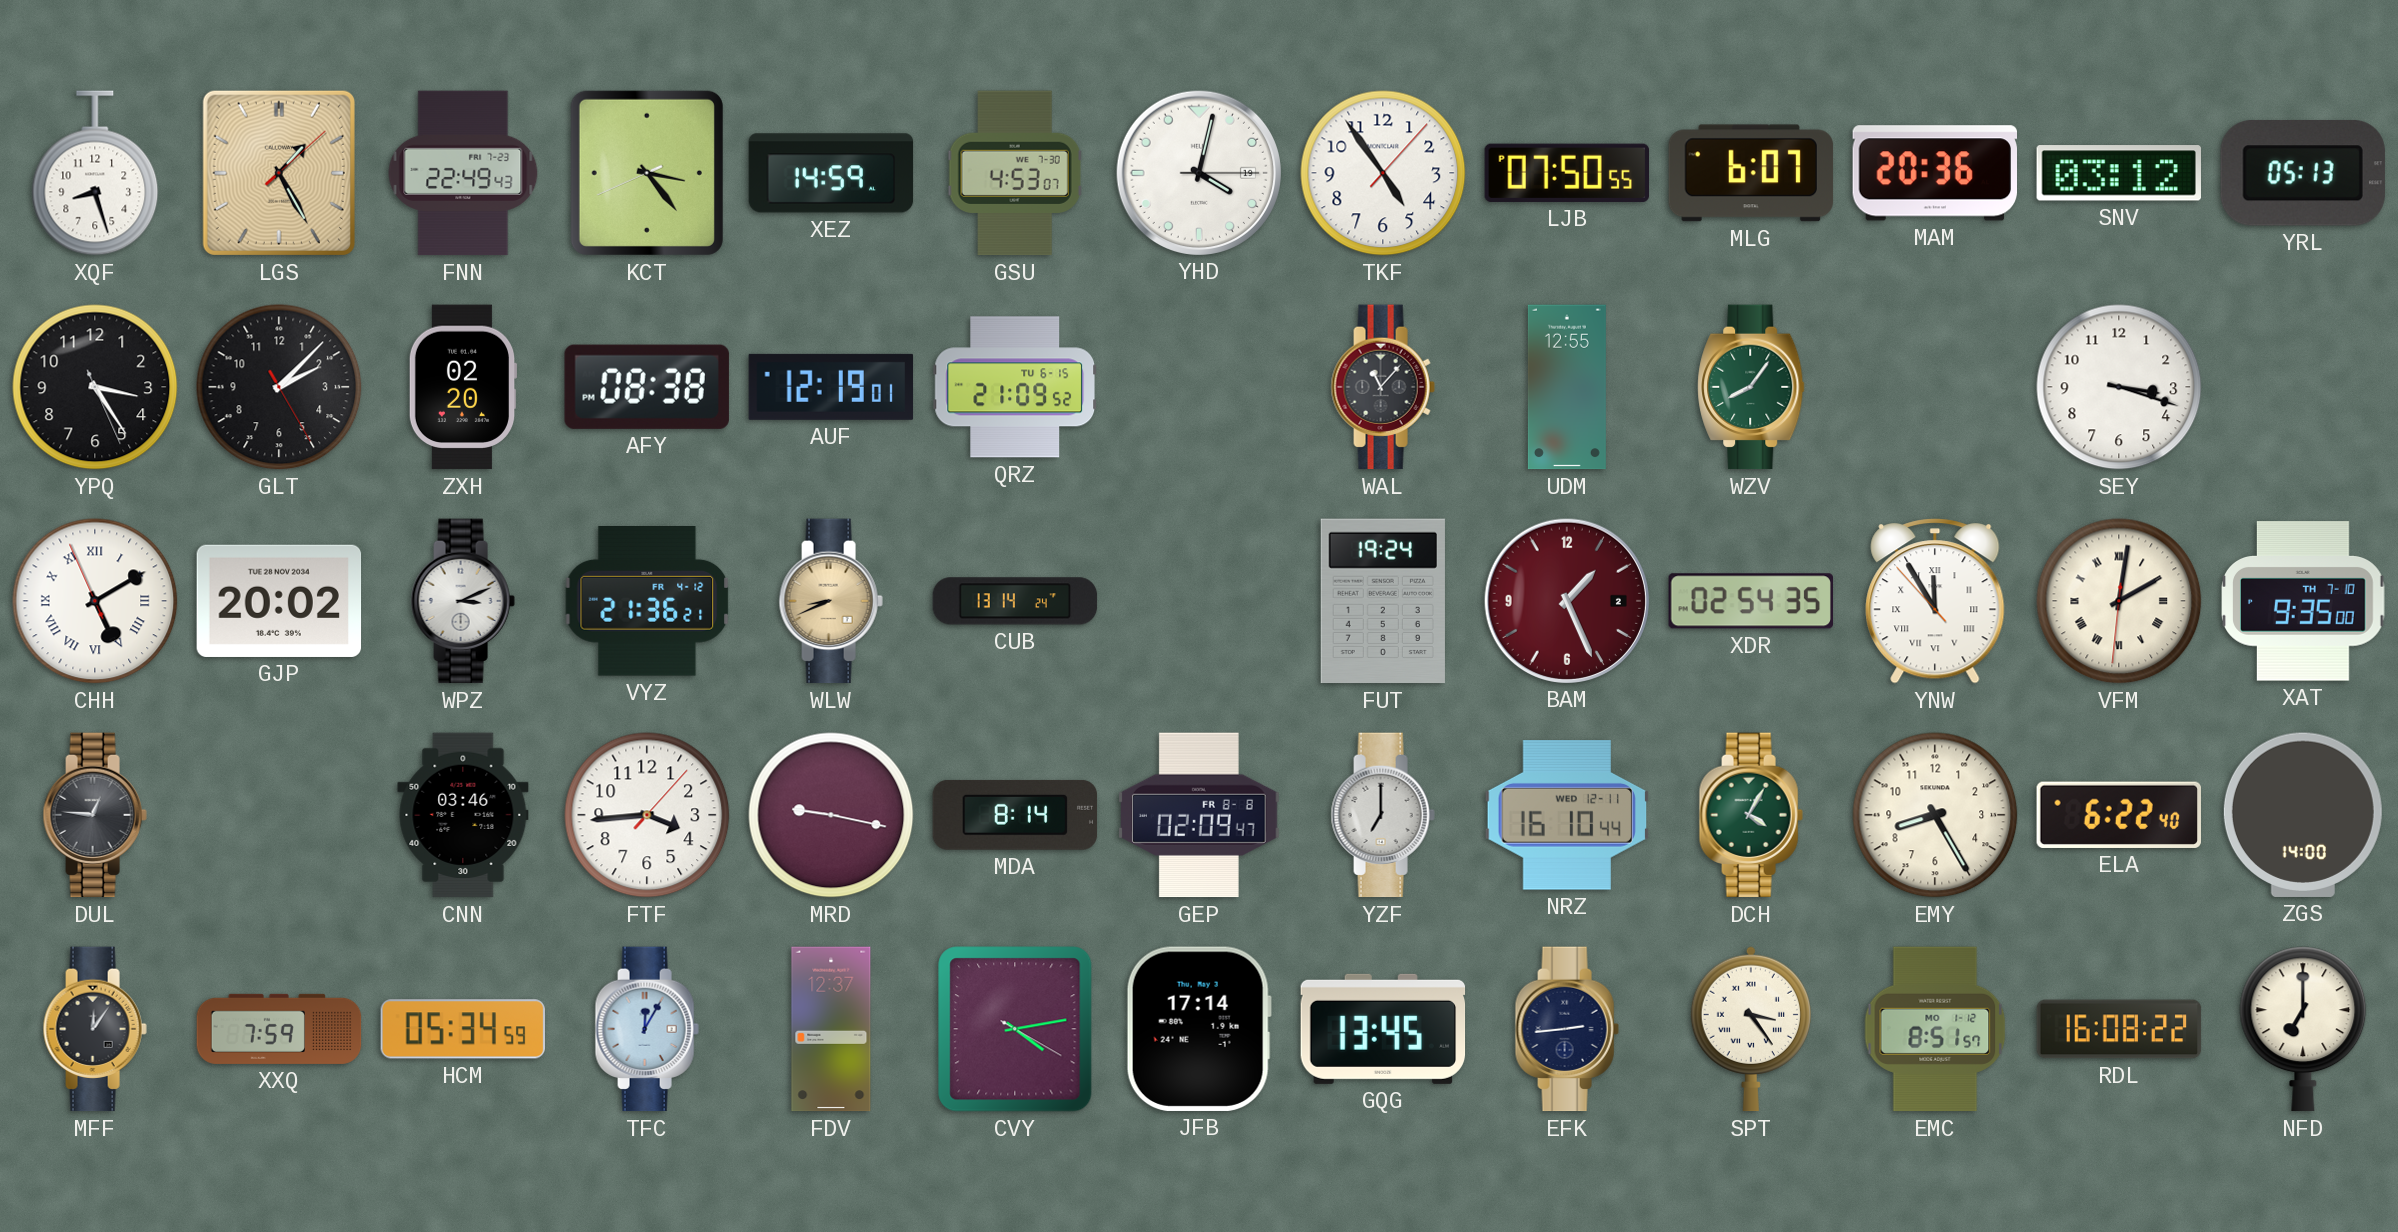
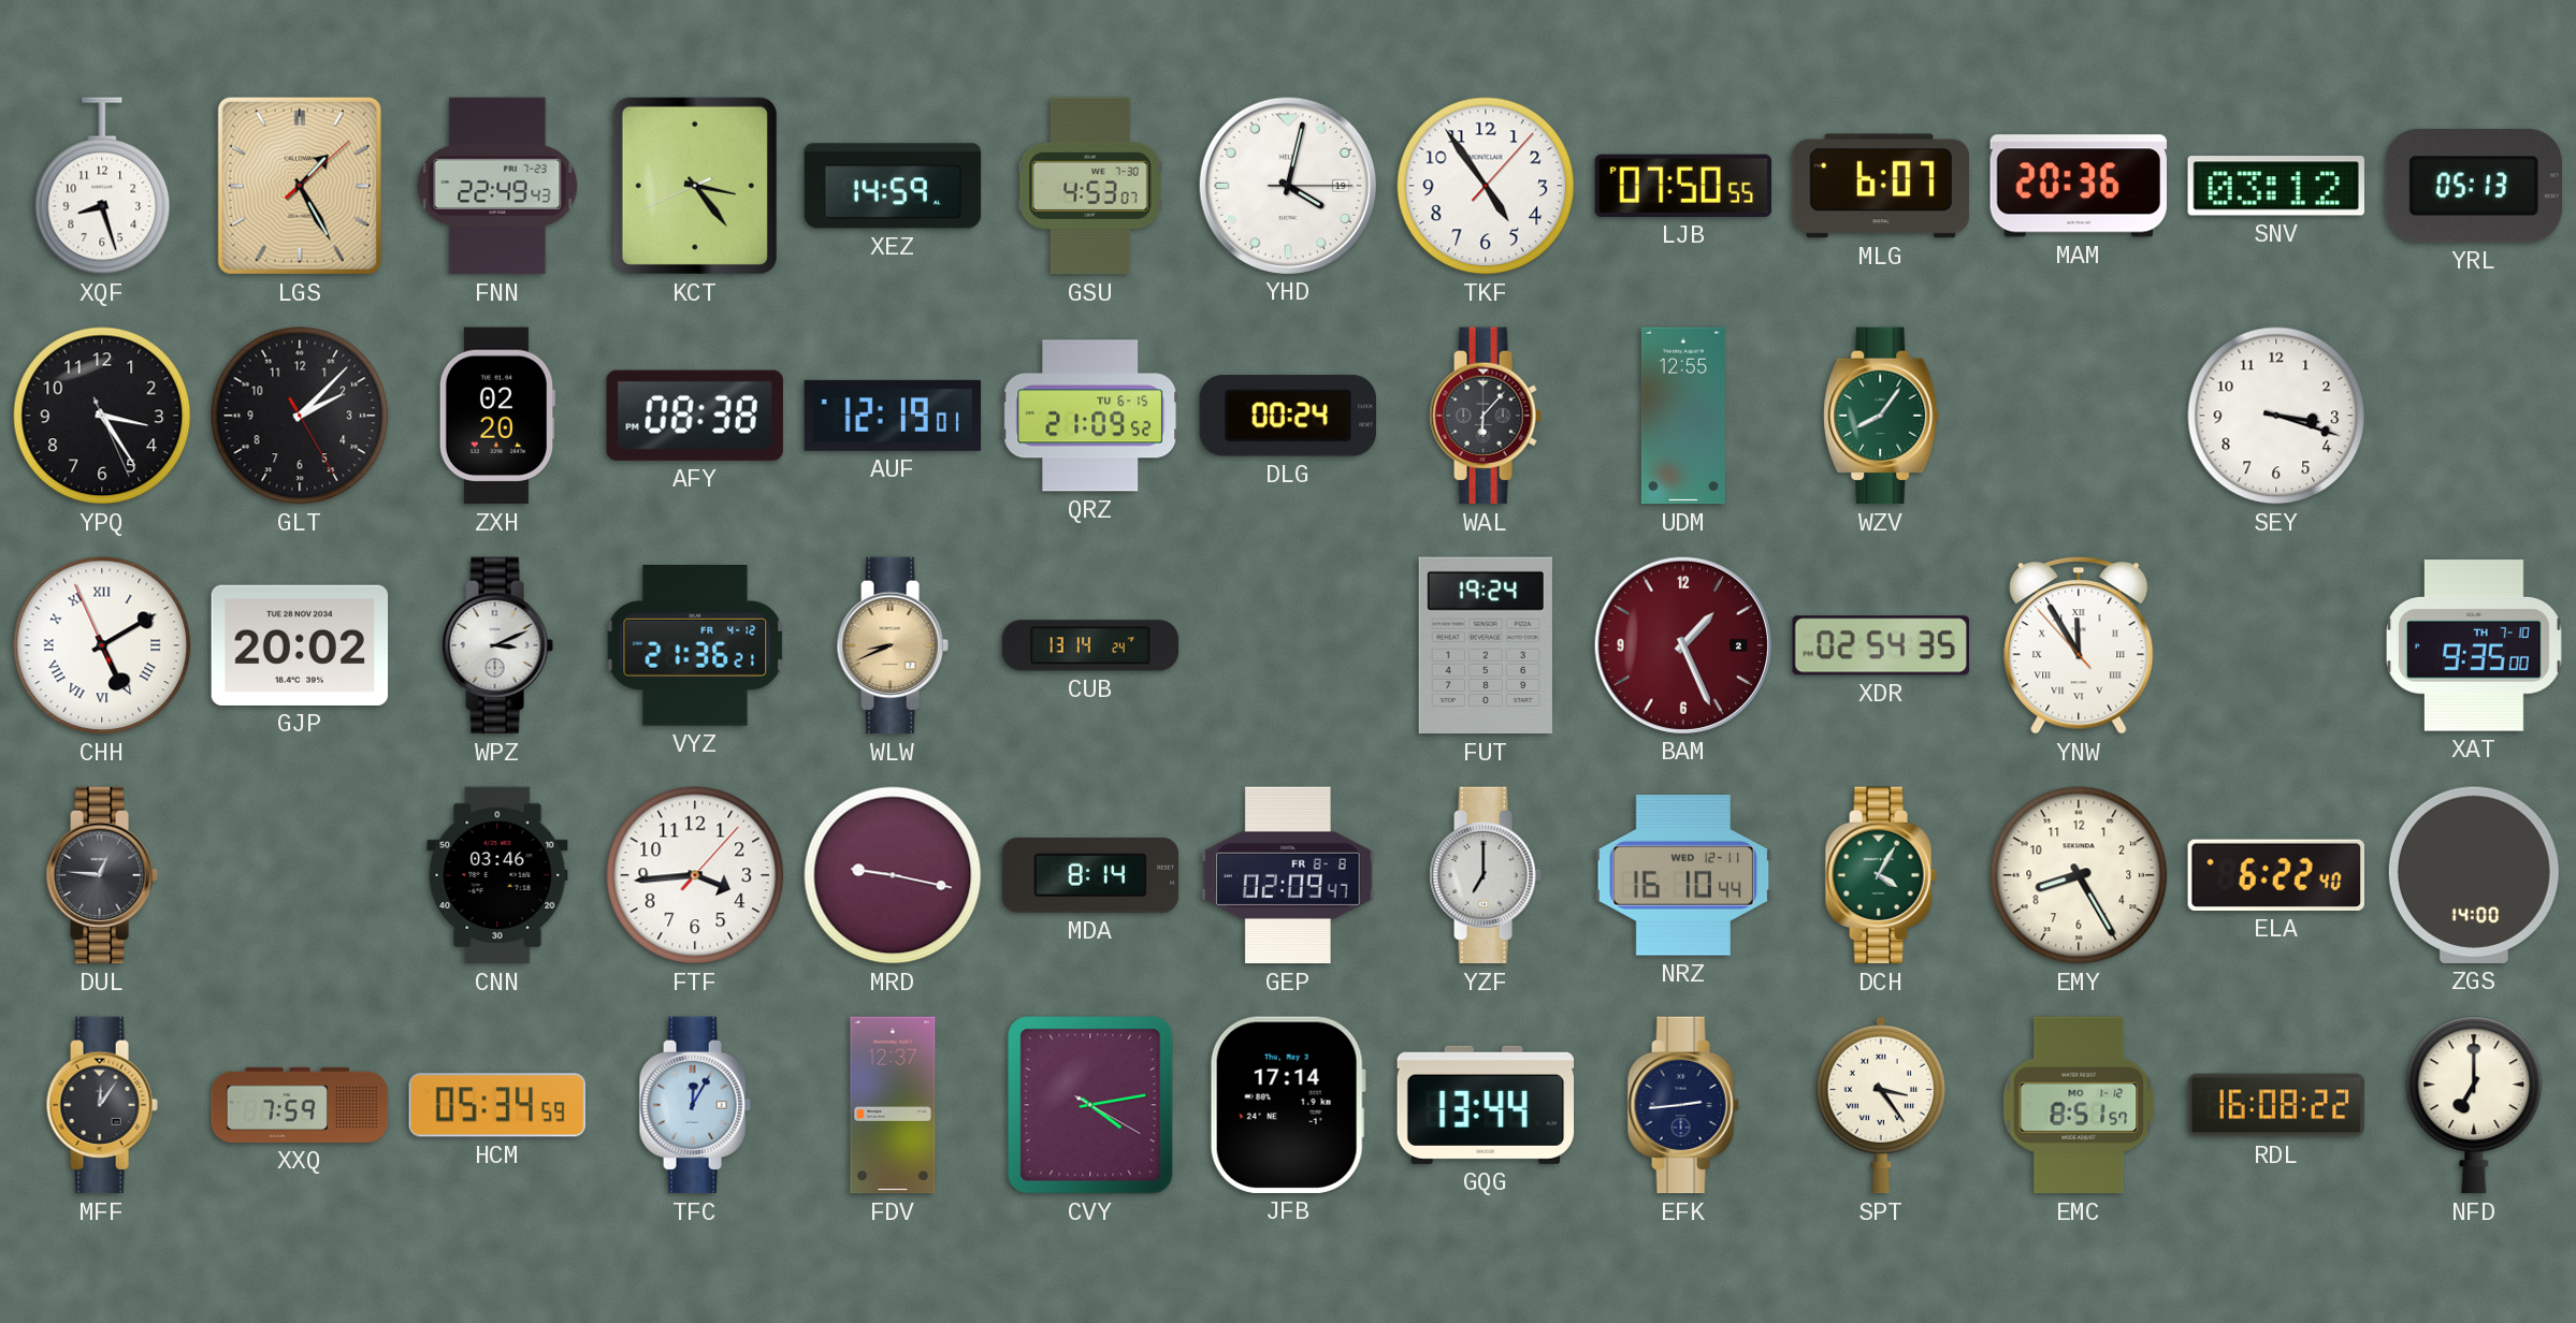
DLG: none -> 00:24 (1287, 416)
WAL: 11:07 -> 6:07 (1486, 416)
VFM: 2:01 -> none (2119, 601)
GQG: 13:45 -> 13:44 (1486, 1105)
